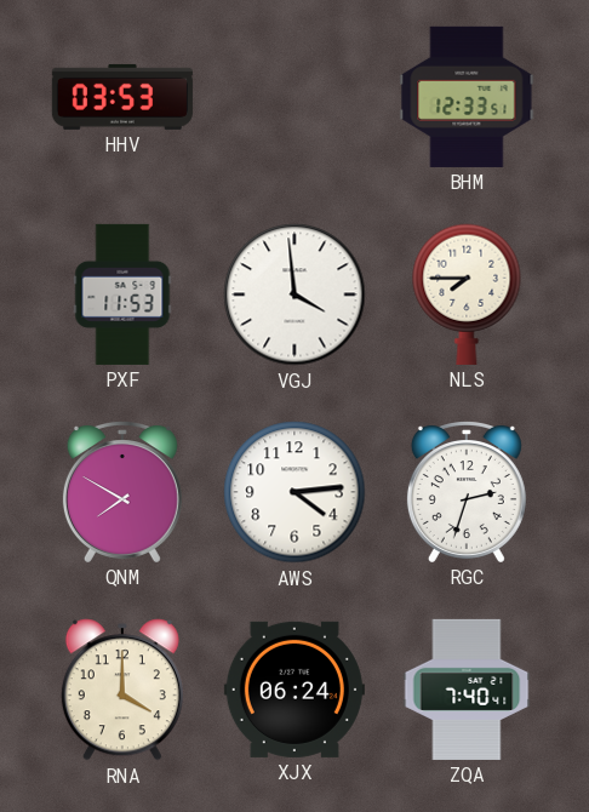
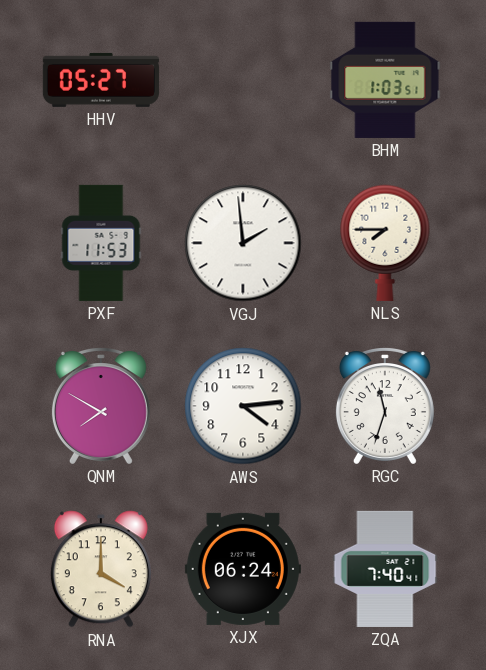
HHV: 03:53 -> 05:27 (101, 80)
BHM: 12:33 -> 1:03 (385, 80)
VGJ: 3:59 -> 1:59 (243, 243)
RGC: 2:33 -> 11:33 (385, 406)
